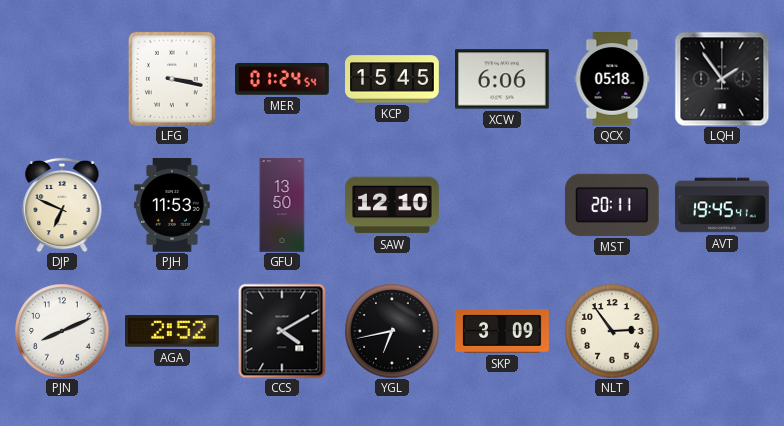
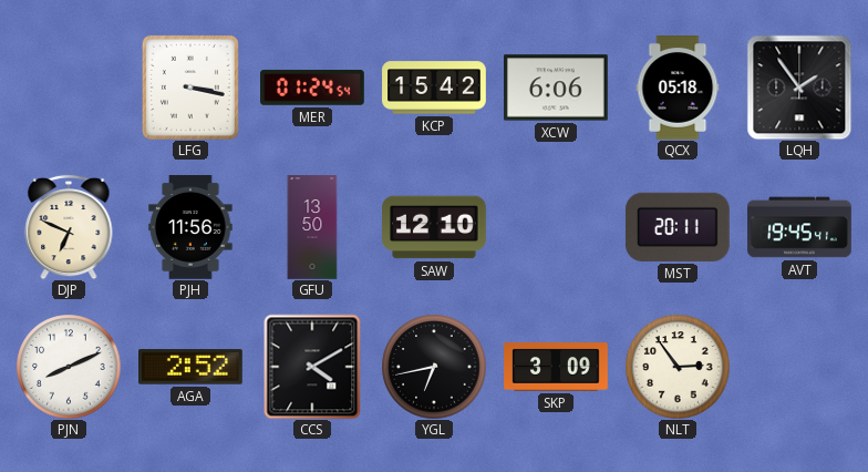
KCP: 15:45 -> 15:42 (434, 88)
PJH: 11:53 -> 11:56 (190, 228)
